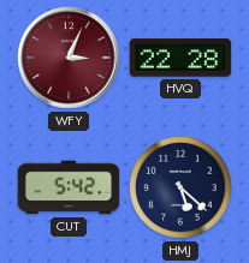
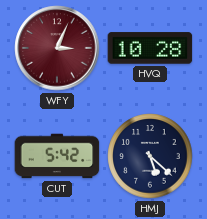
HVQ: 22:28 -> 10:28 (150, 48)
